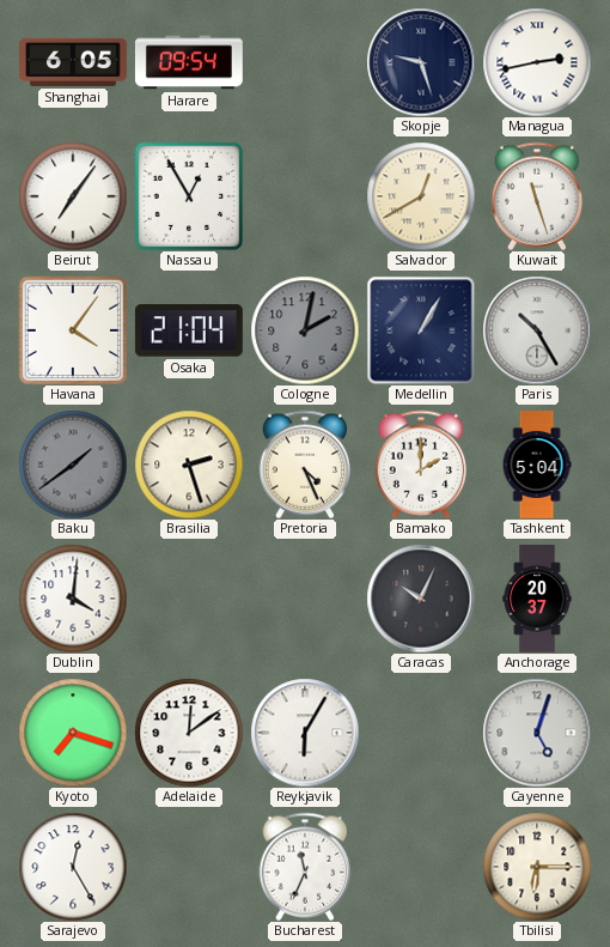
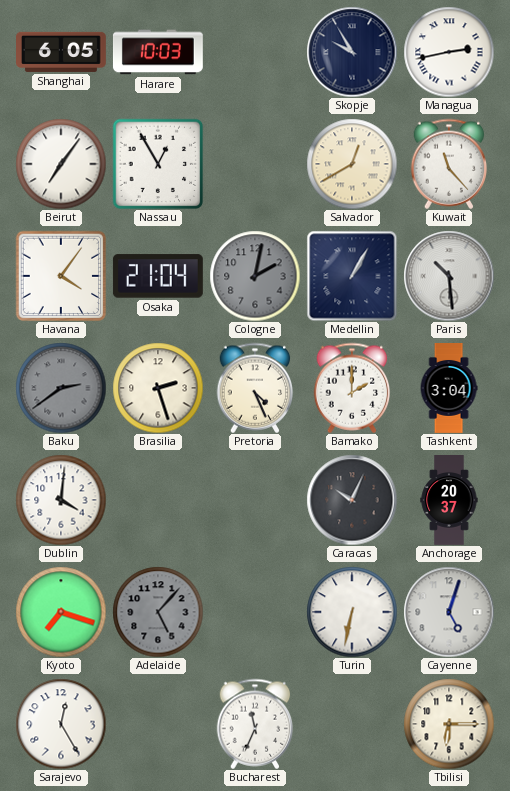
Harare: 09:54 -> 10:03 (158, 52)
Skopje: 9:27 -> 9:55 (352, 52)
Kuwait: 11:27 -> 11:23 (449, 164)
Paris: 10:25 -> 10:29 (449, 276)
Baku: 1:39 -> 2:39 (61, 388)
Tashkent: 5:04 -> 3:04 (449, 389)
Adelaide: 12:09 -> 5:07 (158, 612)
Adelaide dial: white -> grey (158, 612)
Reykjavik: 6:05 -> none (305, 733)
Turin: none -> 6:32 (352, 612)
